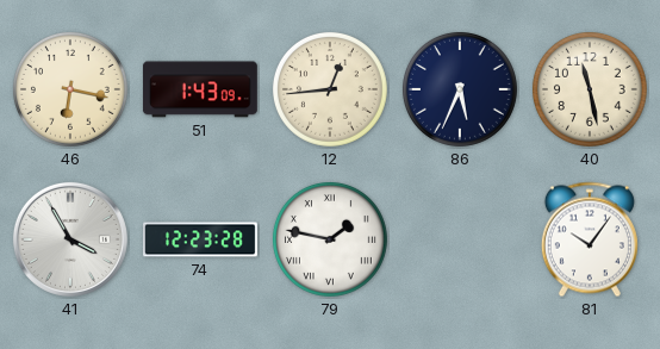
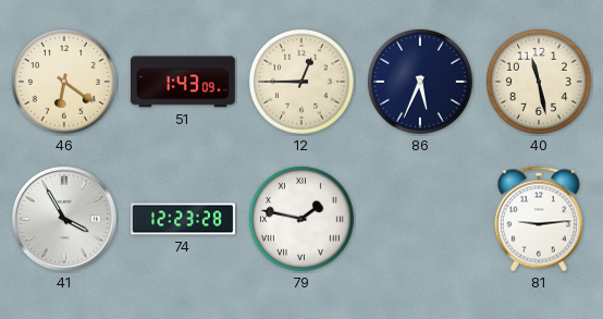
46: 6:17 -> 6:21 (64, 82)
12: 12:44 -> 12:45 (301, 82)
81: 10:06 -> 9:14 (539, 219)
